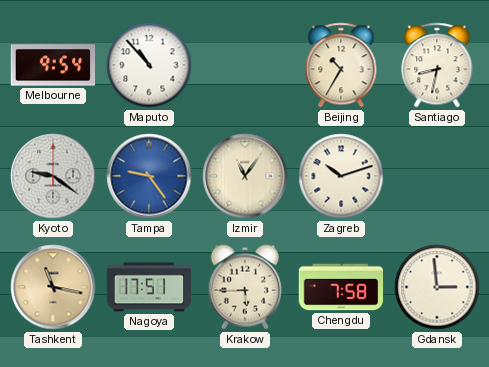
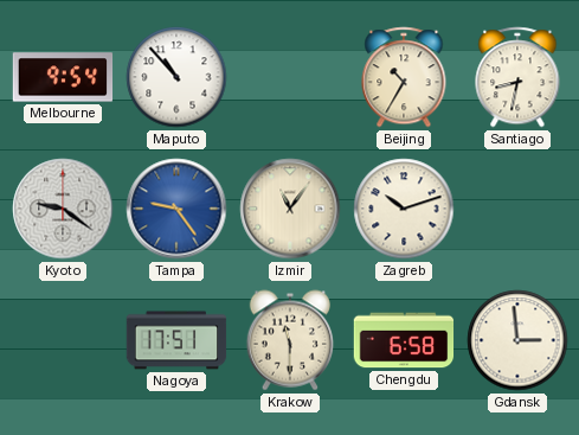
Tashkent: 11:17 -> none (53, 287)
Krakow: 5:45 -> 11:30 (289, 340)
Chengdu: 7:58 -> 6:58 (404, 340)
